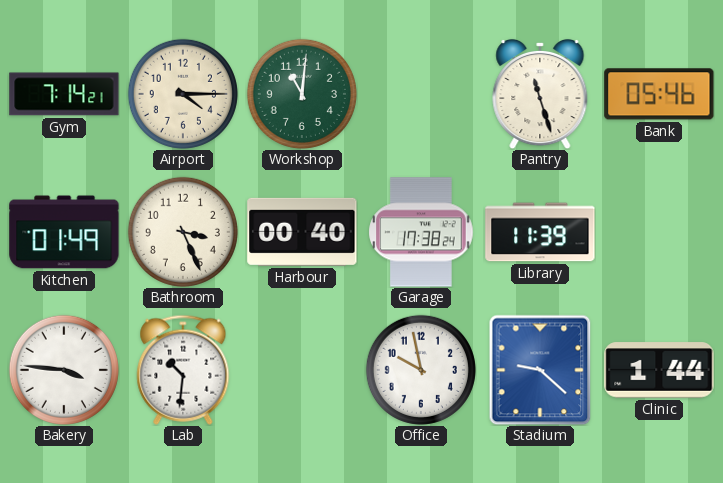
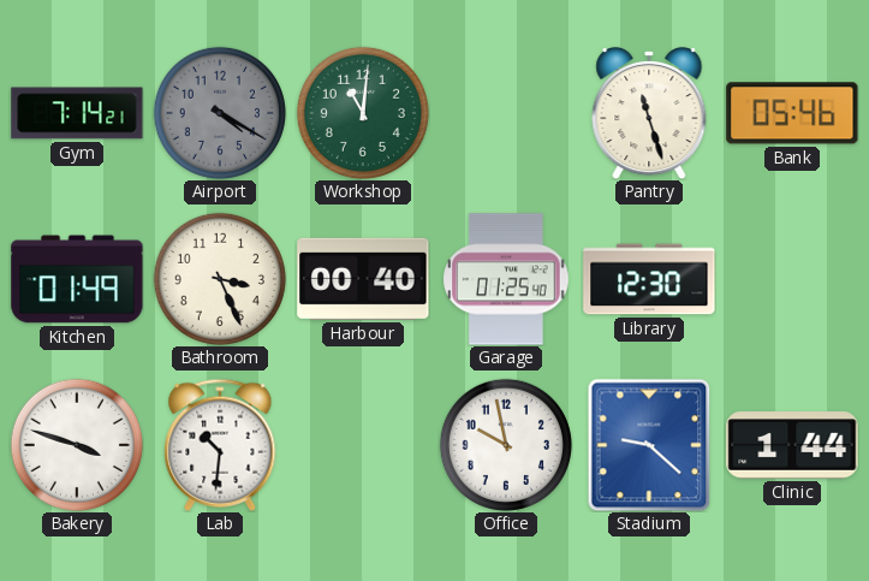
Airport: 4:15 -> 4:20 (220, 113)
Airport dial: cream -> grey (220, 113)
Garage: 17:38 -> 01:25 (506, 279)
Library: 11:39 -> 12:30 (649, 279)
Bakery: 3:46 -> 3:48 (77, 445)
